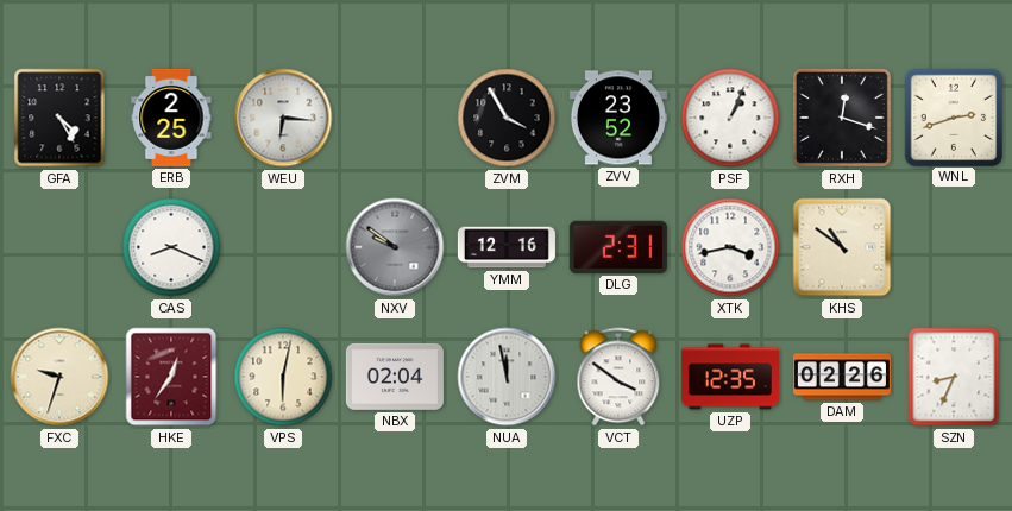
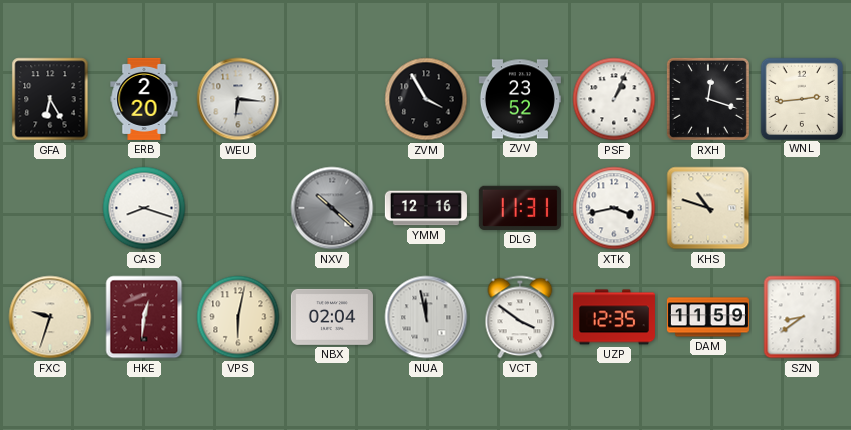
GFA: 4:25 -> 6:25 (50, 99)
ERB: 2:25 -> 2:20 (144, 99)
WNL: 2:42 -> 2:44 (801, 98)
CAS: 8:19 -> 8:18 (144, 208)
NXV: 9:51 -> 10:22 (332, 208)
DLG: 2:31 -> 11:31 (520, 208)
KHS: 10:51 -> 10:48 (708, 208)
HKE: 12:36 -> 12:31 (144, 317)
DAM: 02:26 -> 11:59 (708, 317)
SZN: 8:34 -> 8:39 (802, 317)
